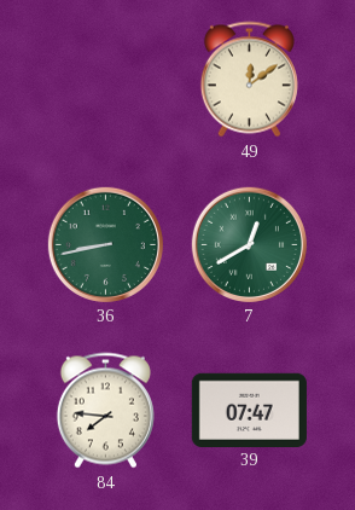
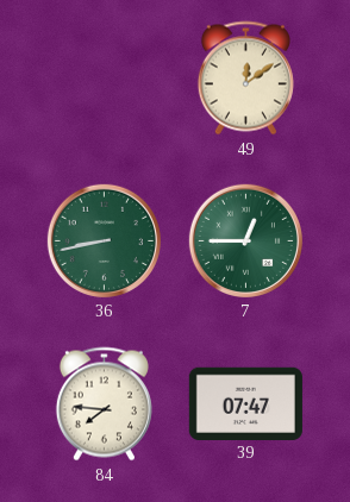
7: 12:40 -> 12:45 (245, 240)
